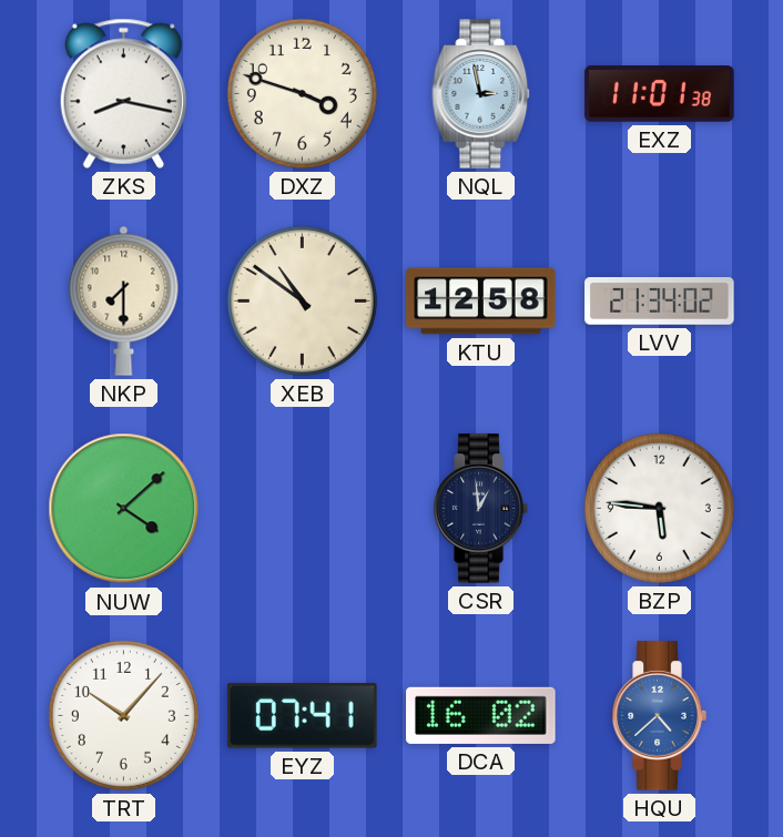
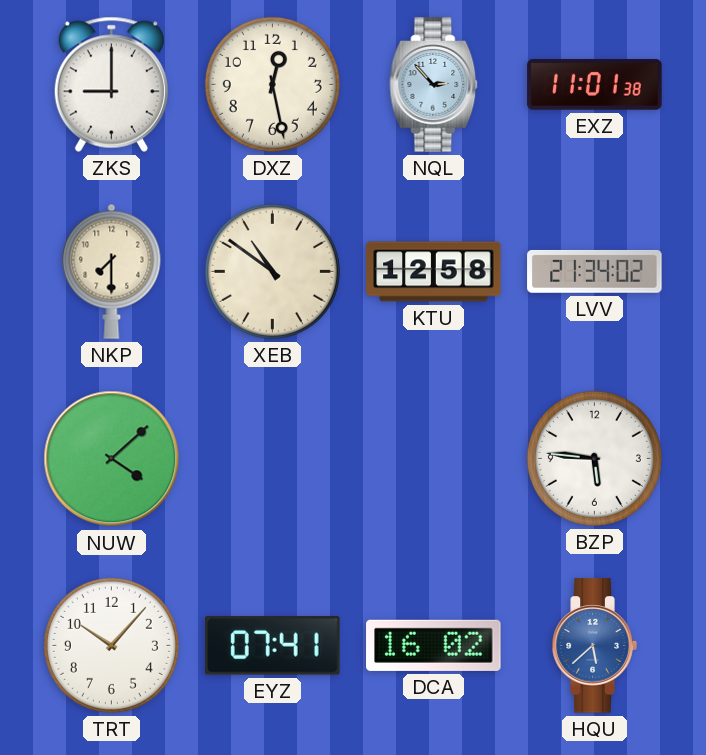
ZKS: 8:17 -> 9:00 (111, 84)
DXZ: 3:48 -> 12:28 (272, 84)
NQL: 2:58 -> 2:53 (434, 85)
CSR: 12:59 -> none (480, 509)
HQU: 4:38 -> 5:38 (594, 646)
